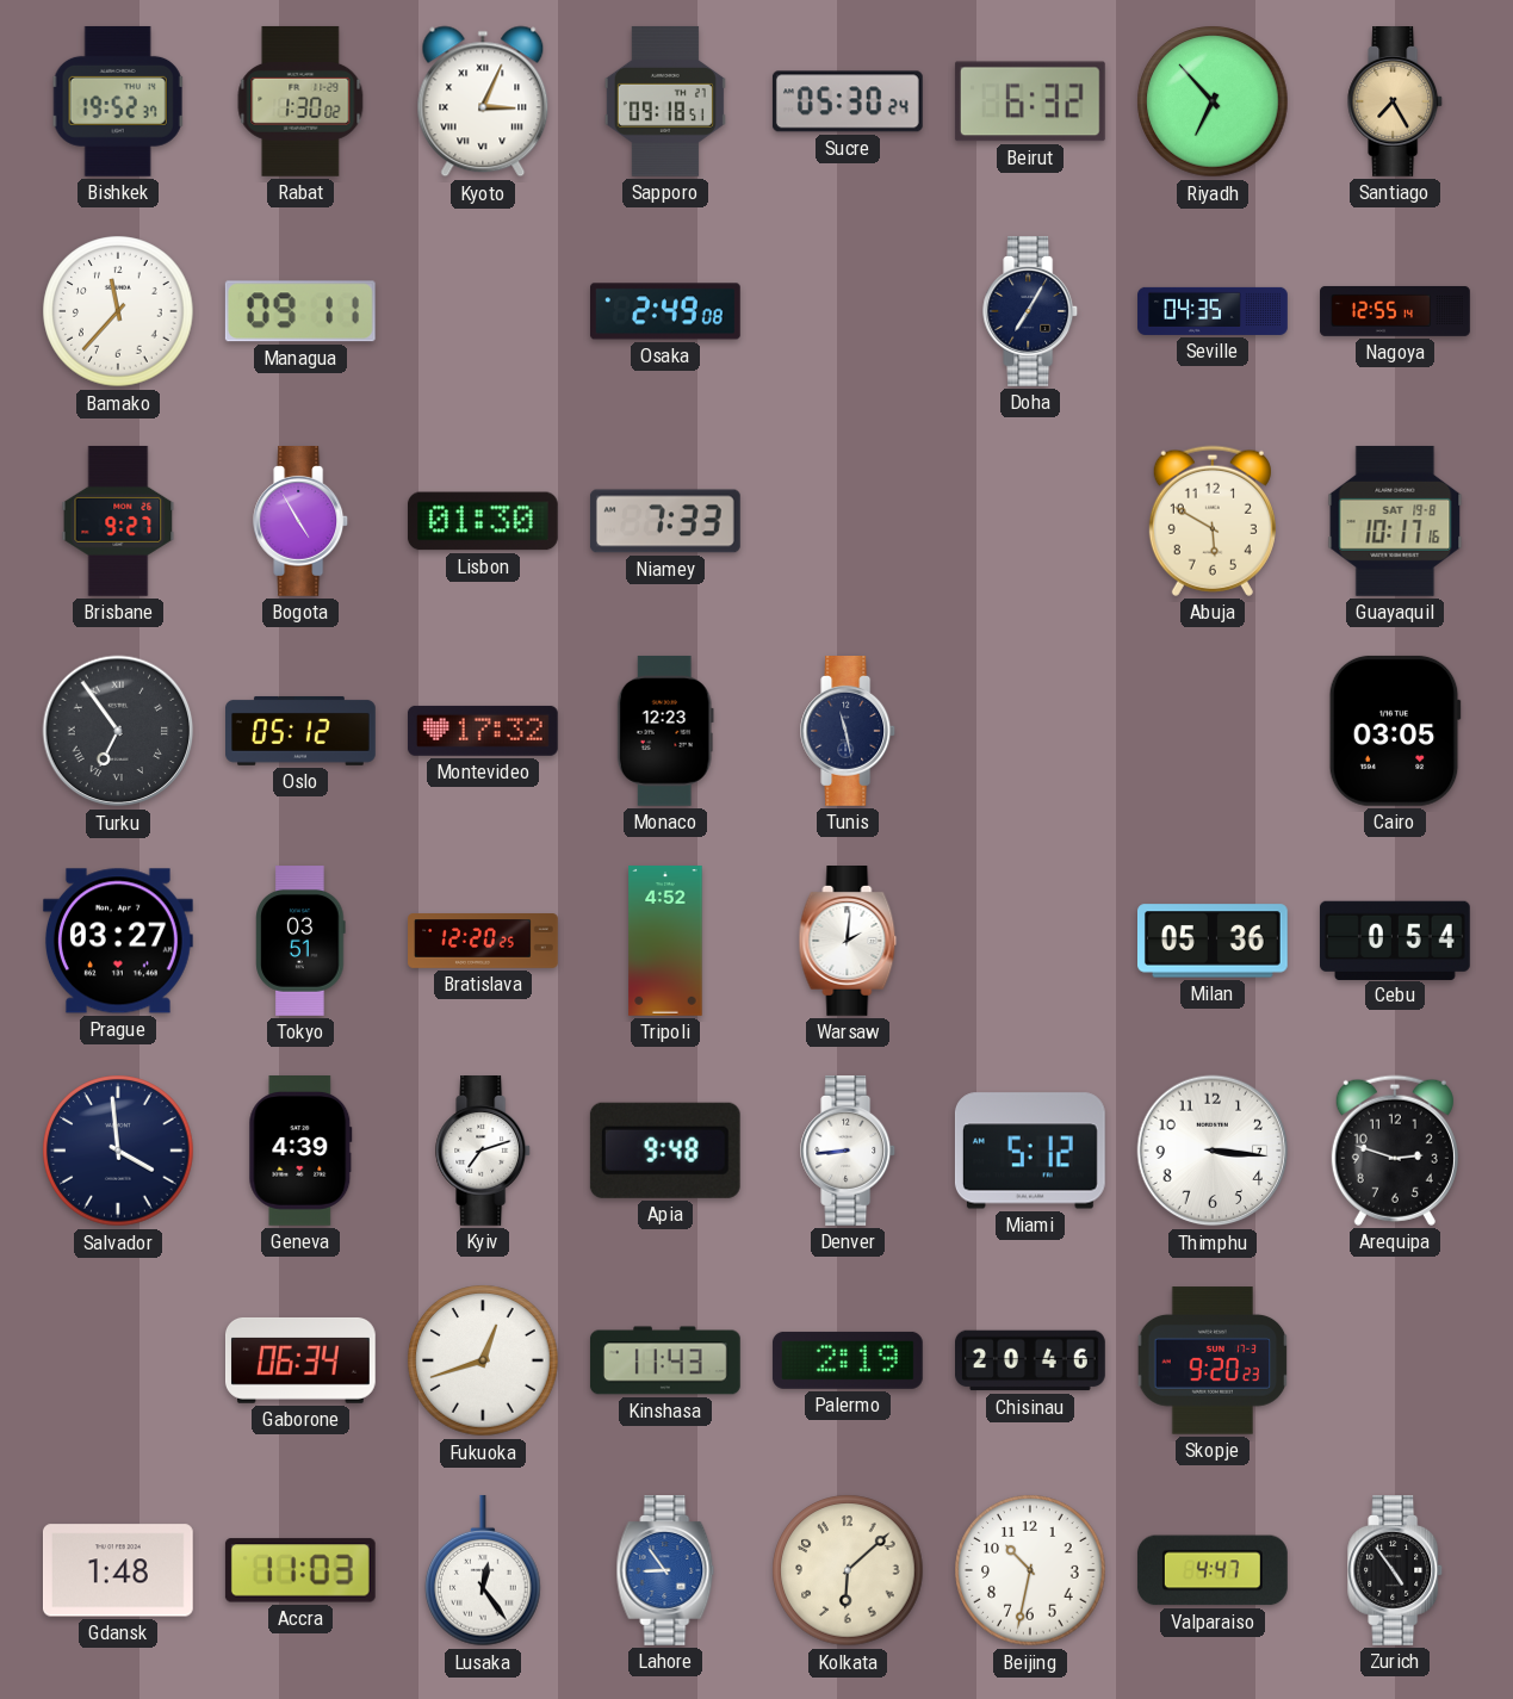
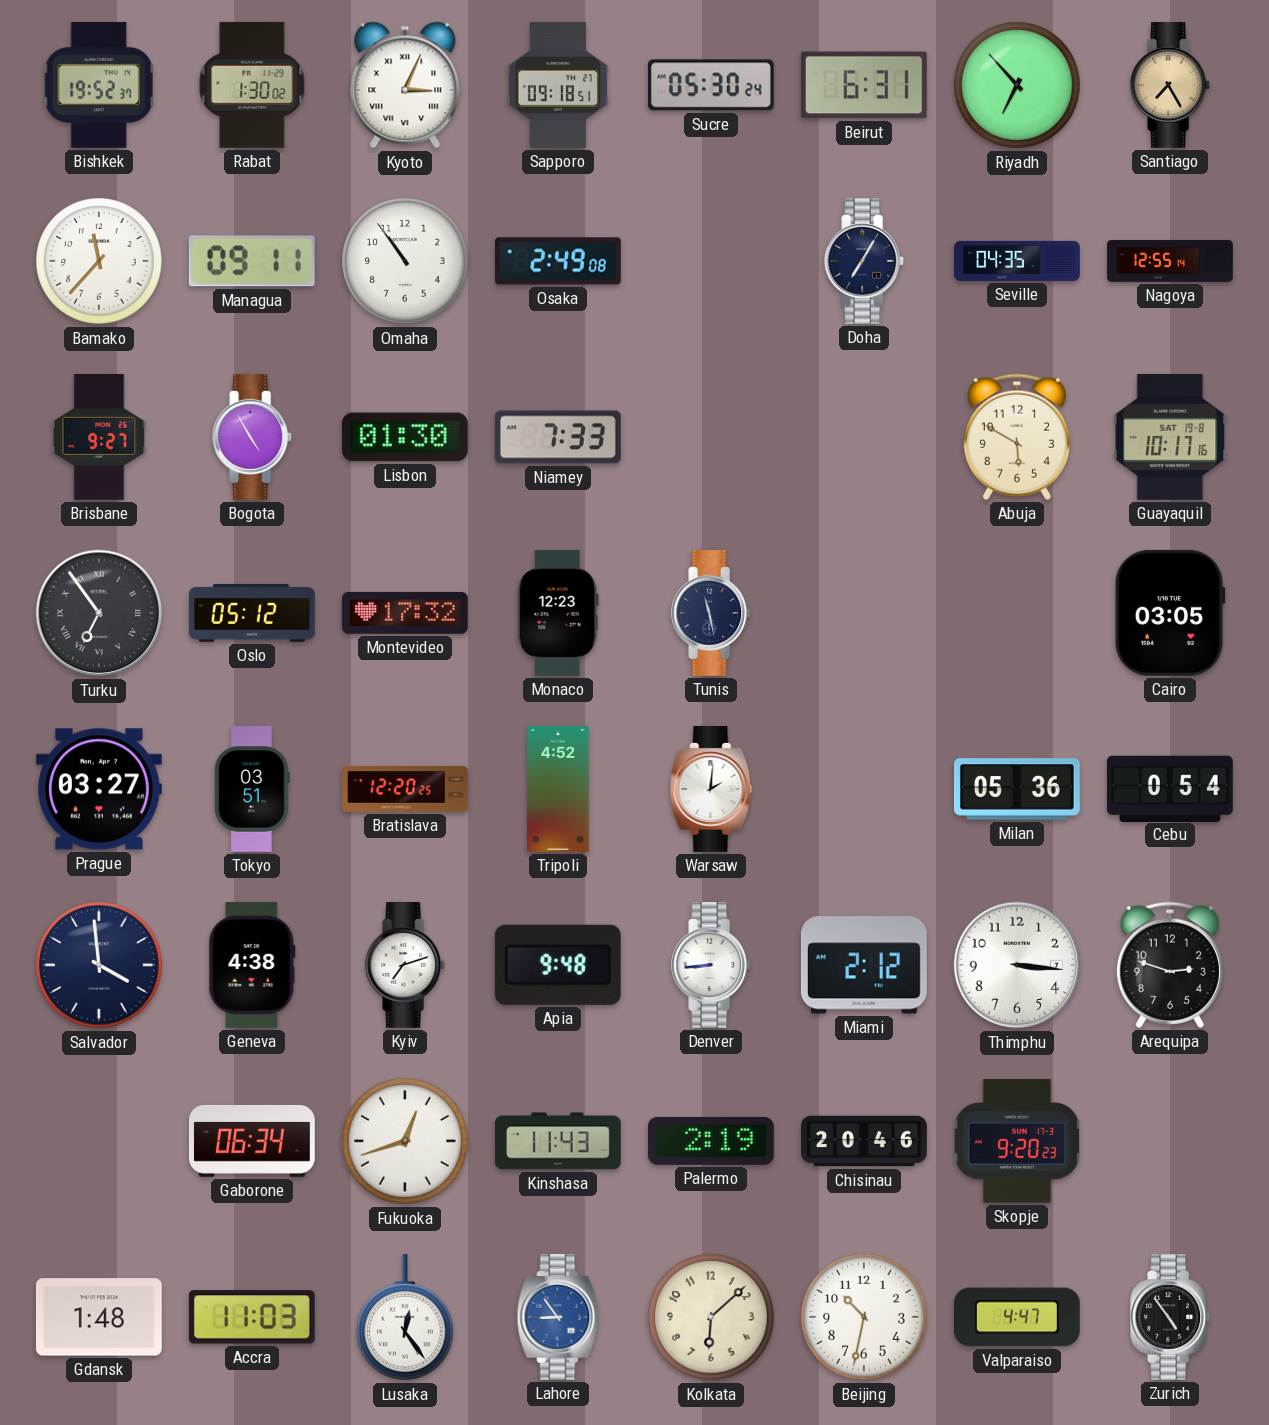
Beirut: 6:32 -> 6:31 (864, 85)
Omaha: none -> 10:54 (405, 261)
Geneva: 4:39 -> 4:38 (252, 966)
Miami: 5:12 -> 2:12 (864, 965)
